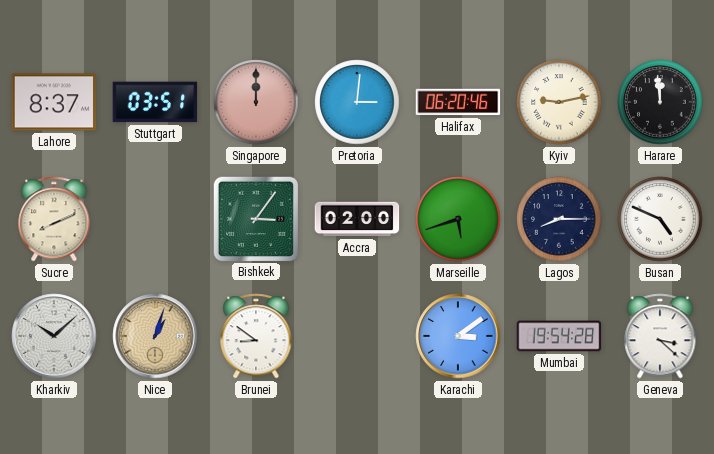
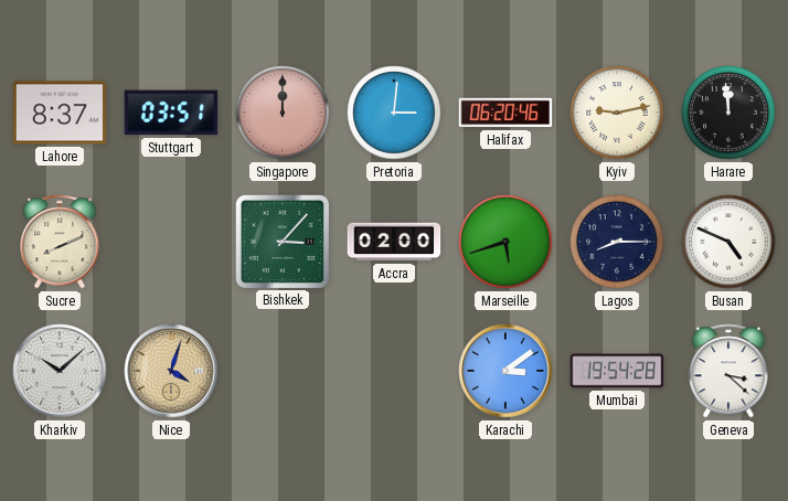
Bishkek: 3:06 -> 3:07 (281, 241)
Nice: 1:03 -> 4:03 (171, 371)
Brunei: 8:51 -> none (256, 336)
